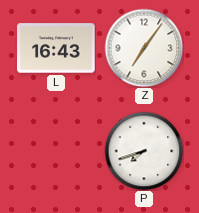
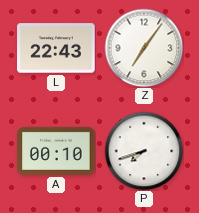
L: 16:43 -> 22:43 (56, 48)
A: none -> 00:10 (56, 151)
